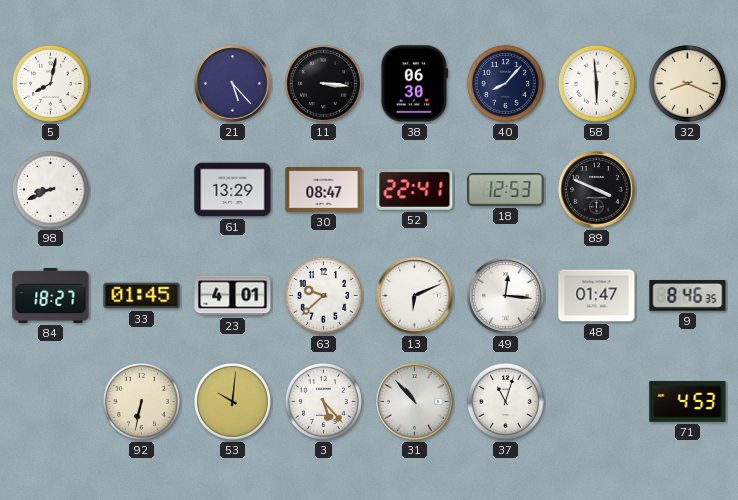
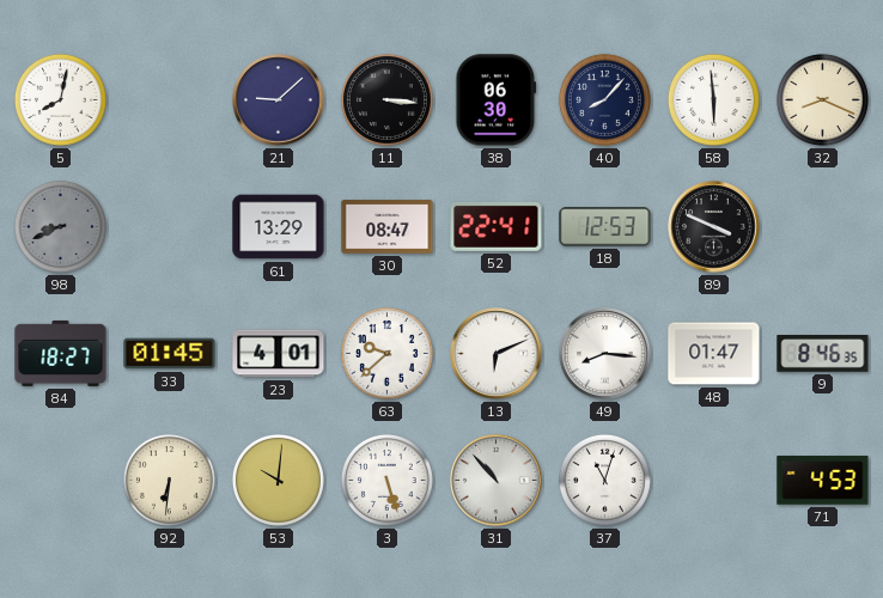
21: 5:23 -> 9:08 (279, 100)
98 dial: white -> grey (60, 226)
49: 12:16 -> 8:16 (605, 354)
92: 6:32 -> 6:31 (169, 480)
3: 5:23 -> 5:27 (386, 480)
